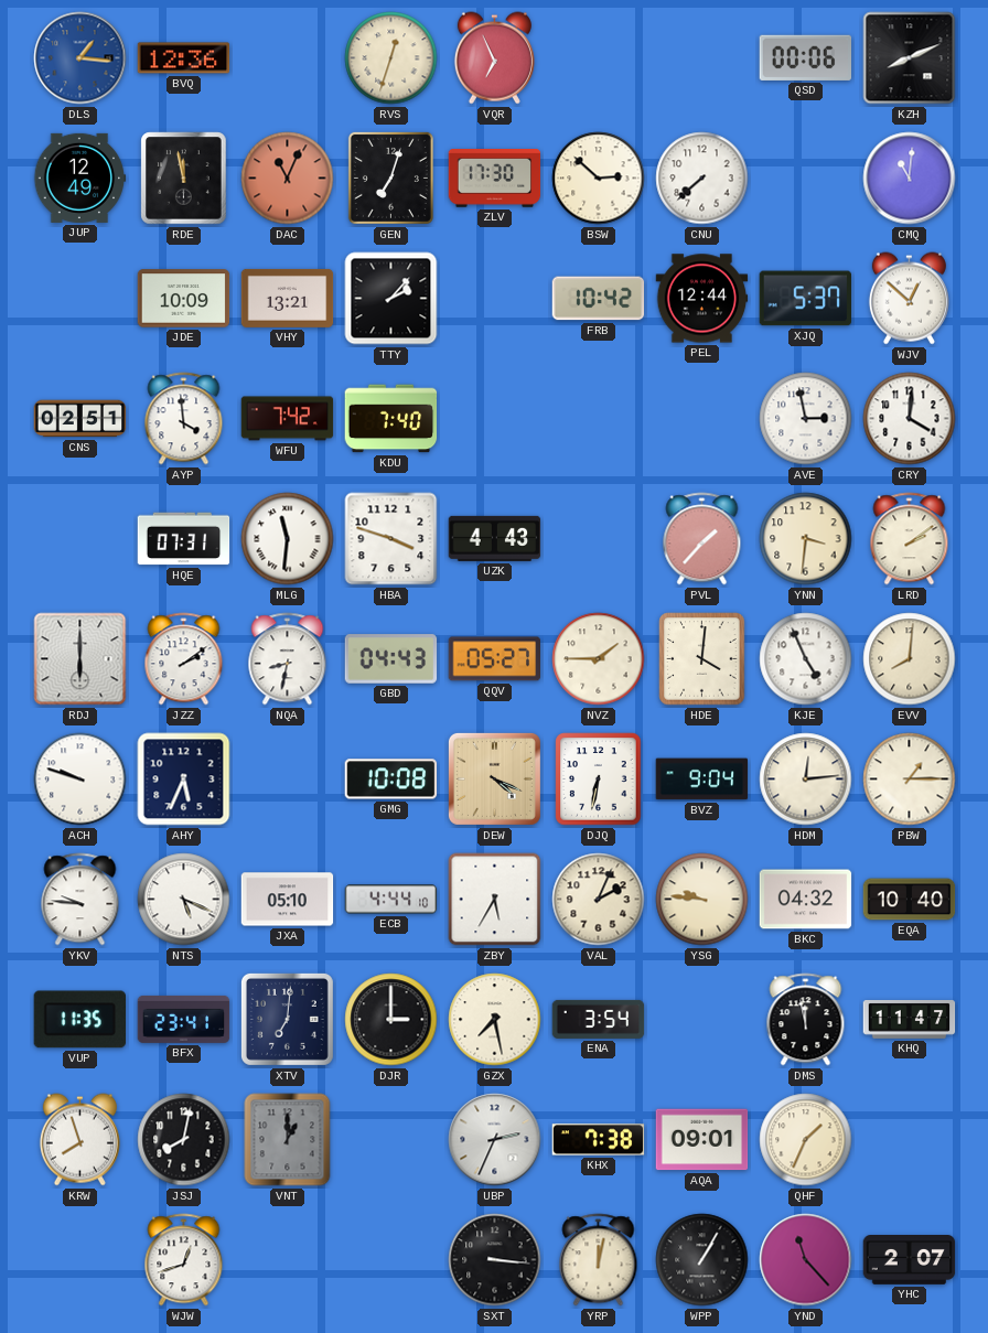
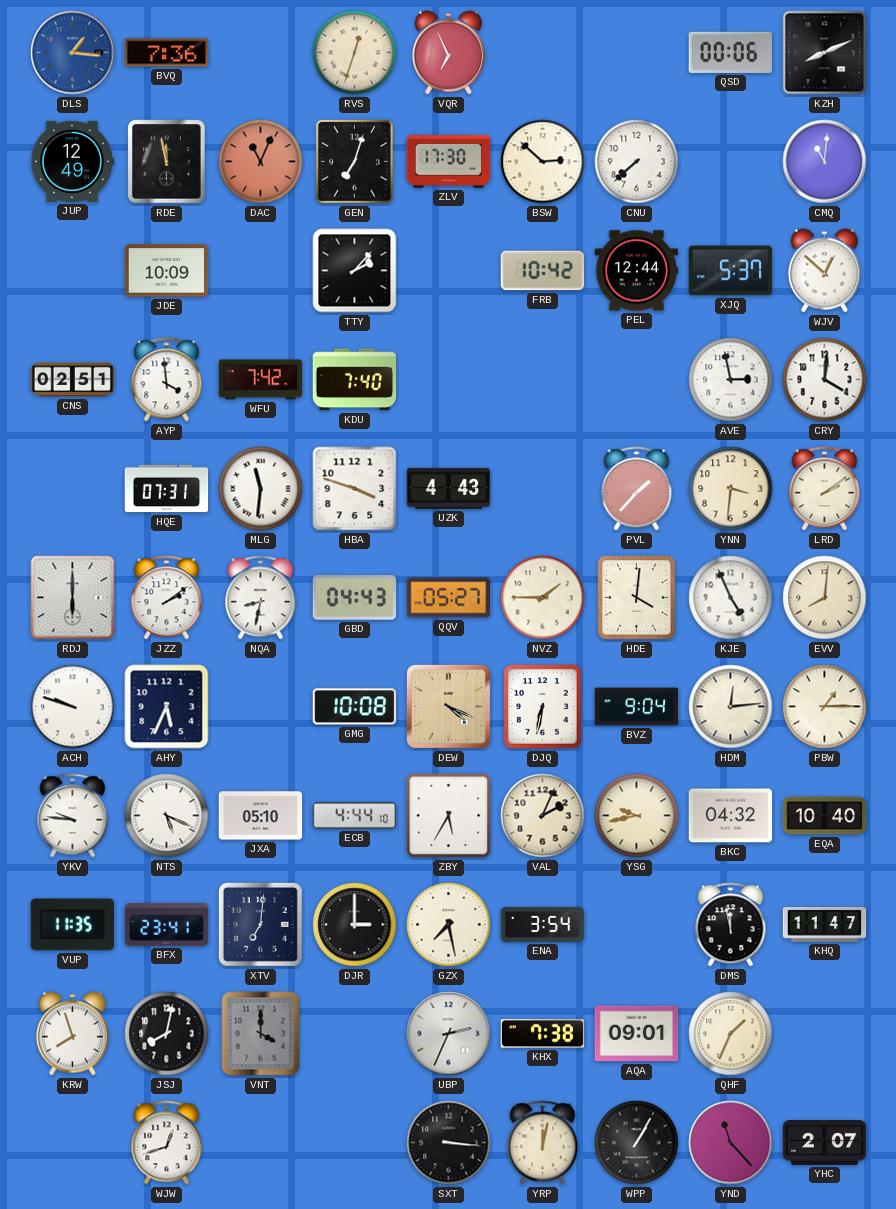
BVQ: 12:36 -> 7:36 (167, 53)
VHY: 13:21 -> none (288, 298)
YSG: 9:46 -> 9:43 (637, 816)
VNT: 1:00 -> 4:00 (261, 1034)
